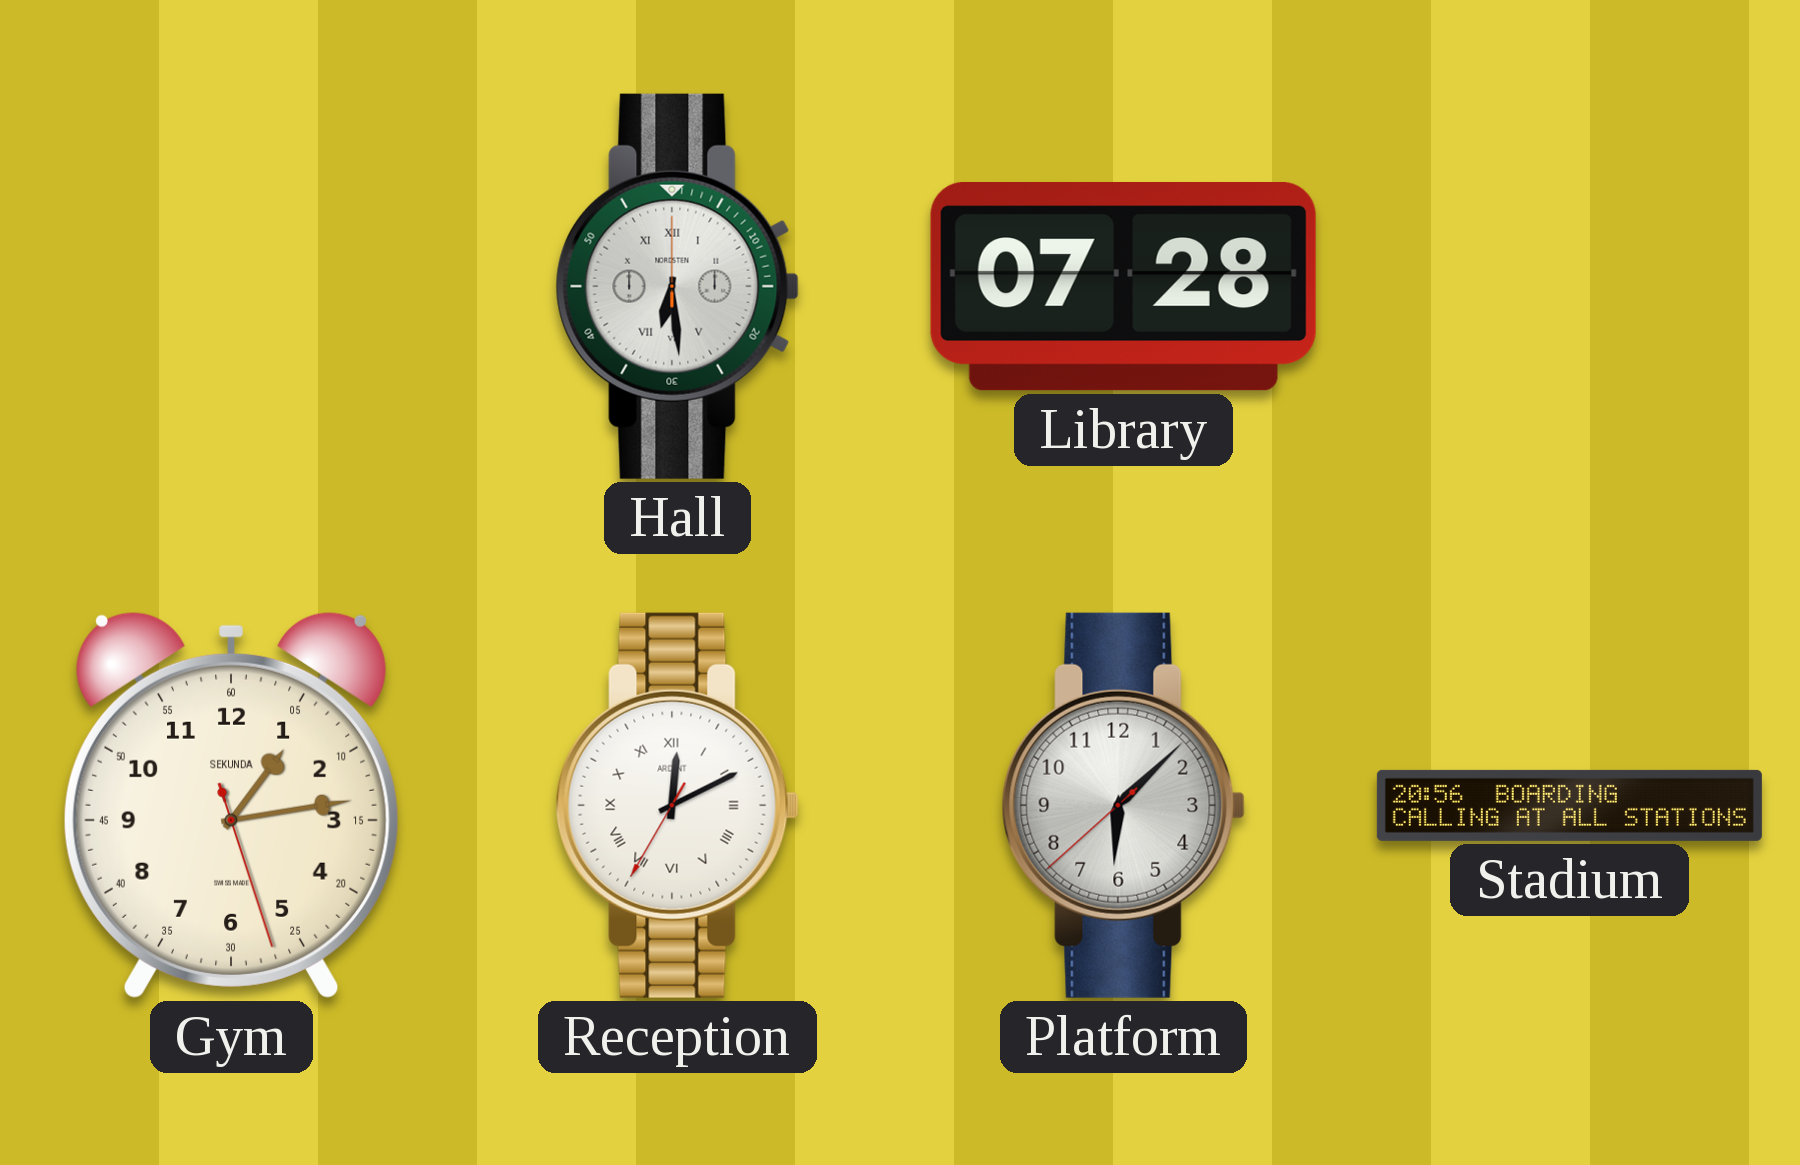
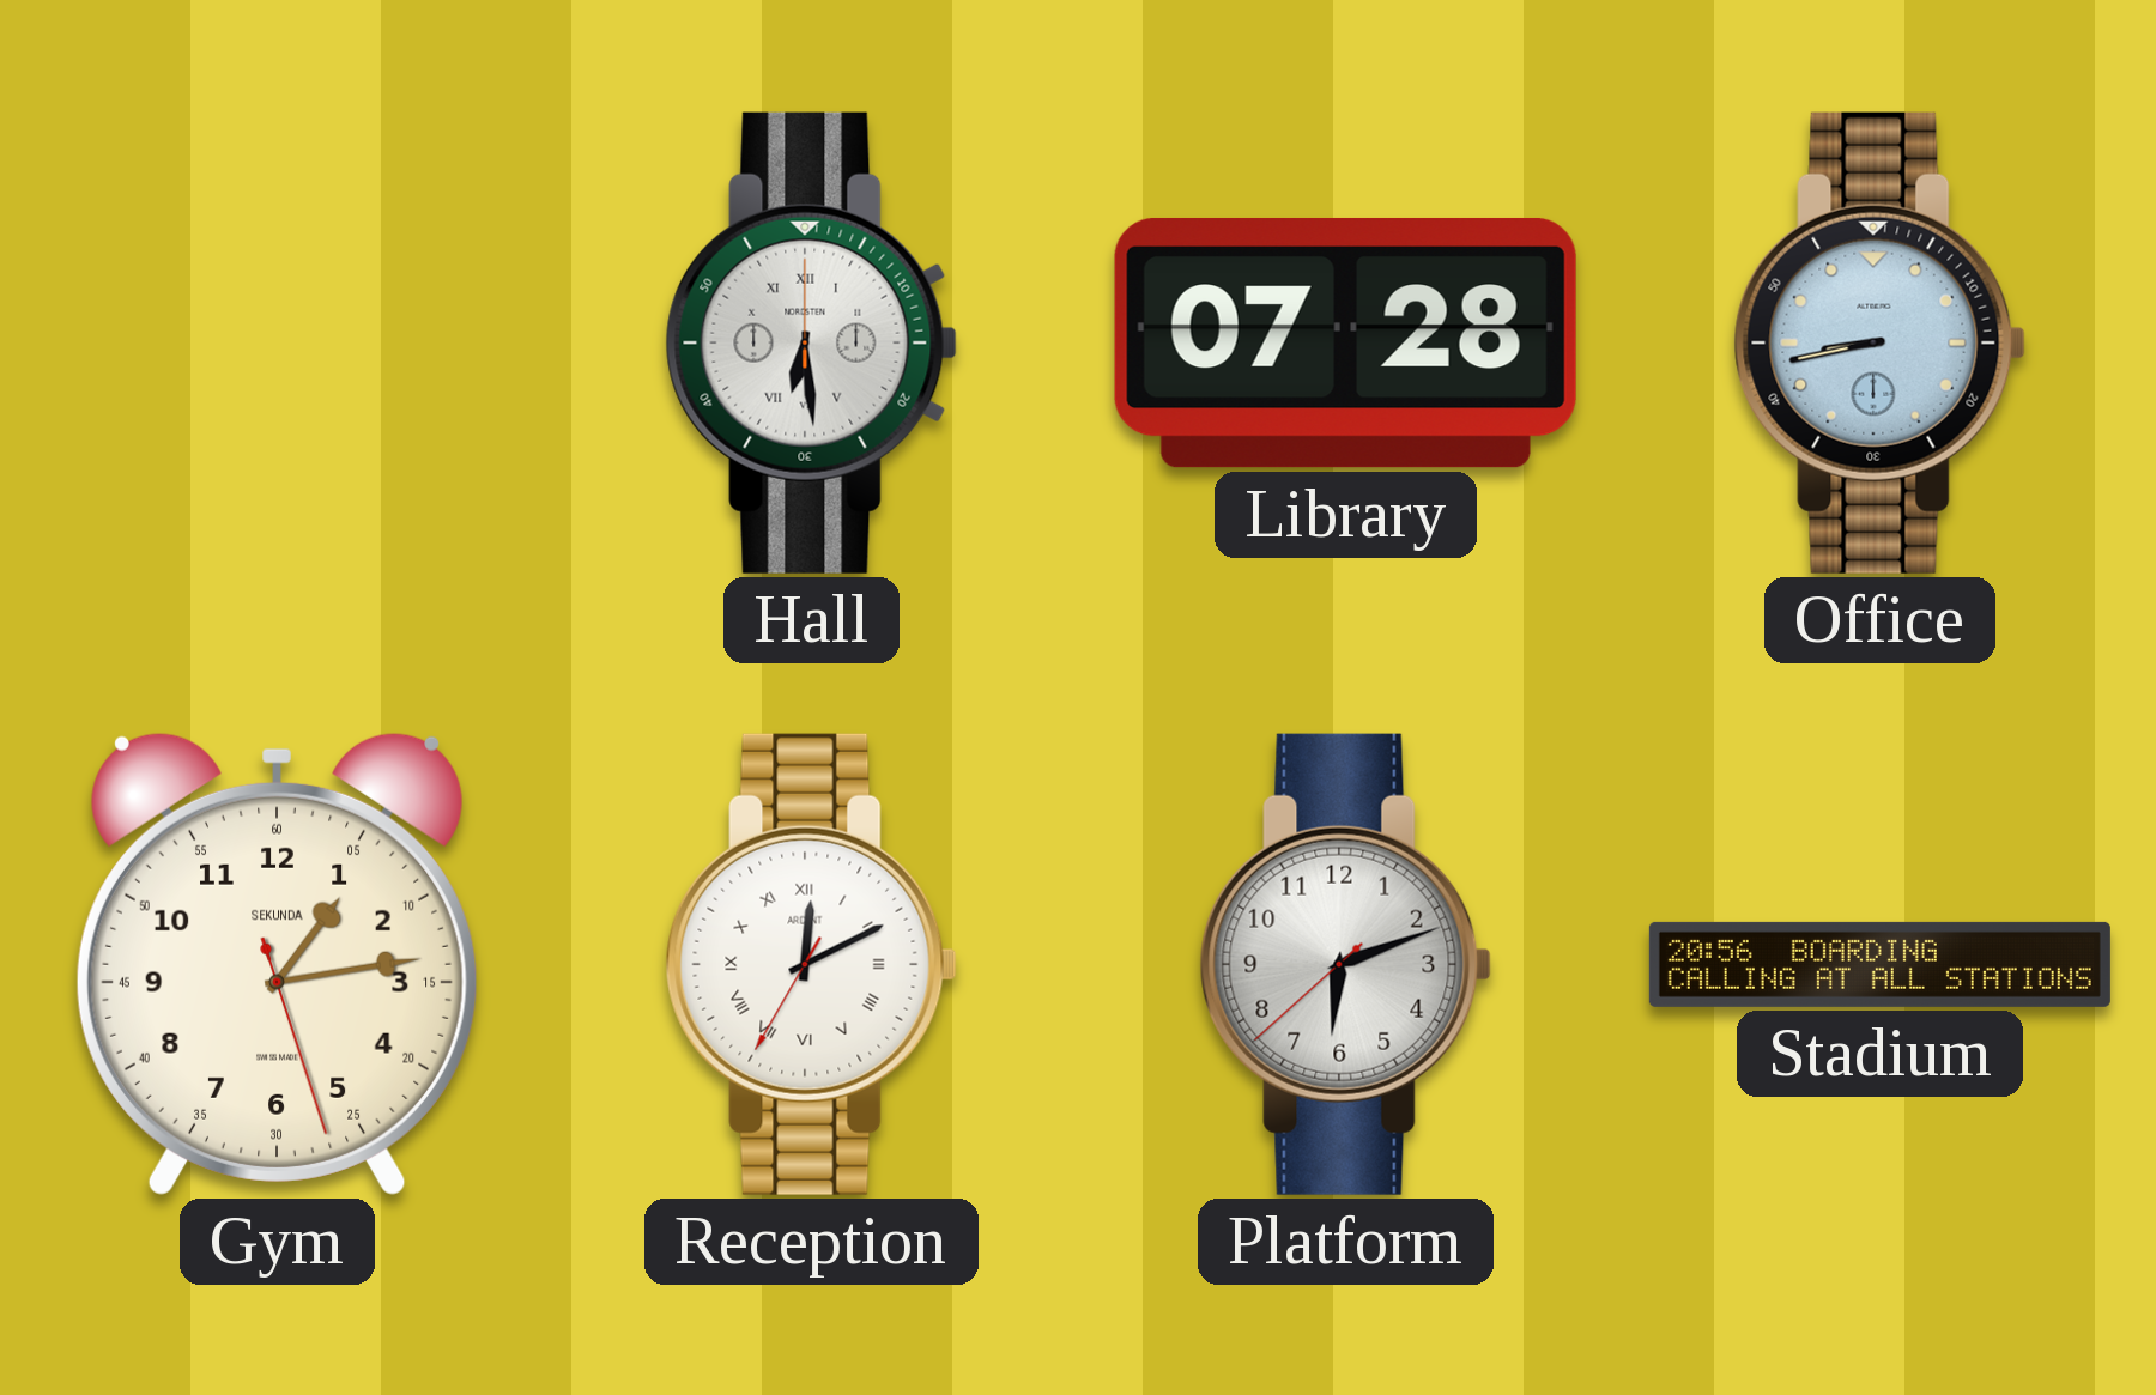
Office: none -> 8:43 (1879, 342)
Platform: 6:07 -> 6:11 (1345, 964)
